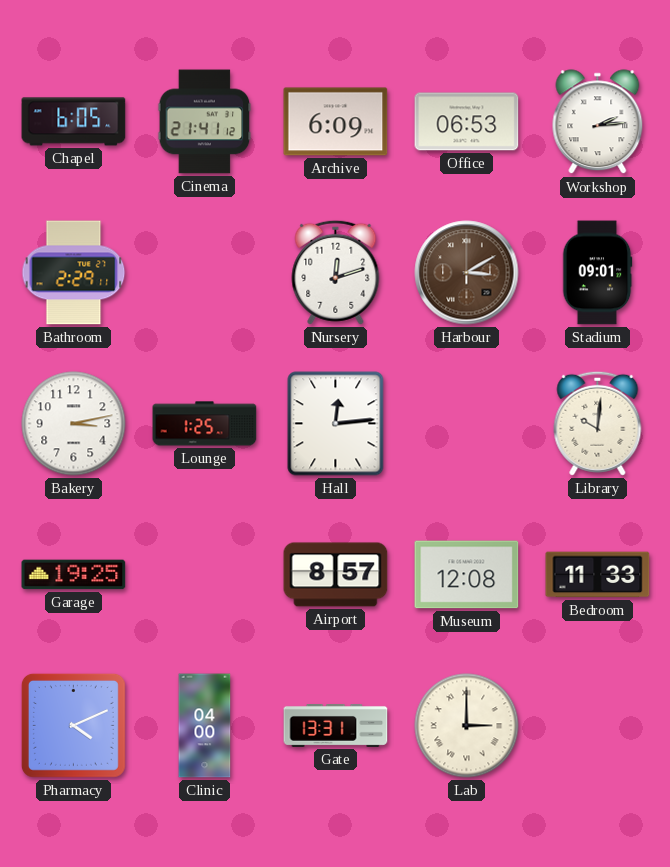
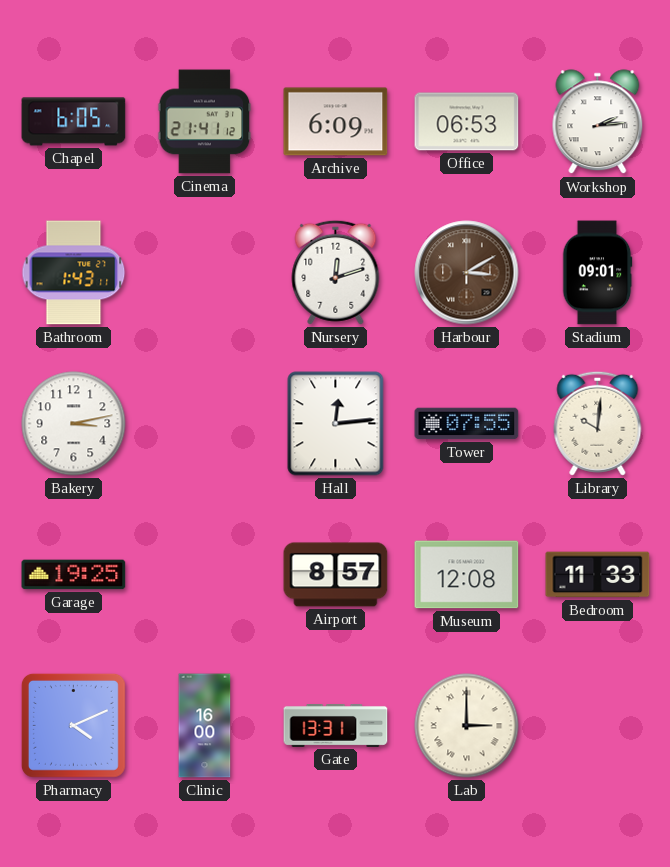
Bathroom: 2:29 -> 1:43 (74, 273)
Lounge: 1:25 -> none (205, 424)
Tower: none -> 07:55 (467, 424)
Clinic: 04:00 -> 16:00 (205, 726)
